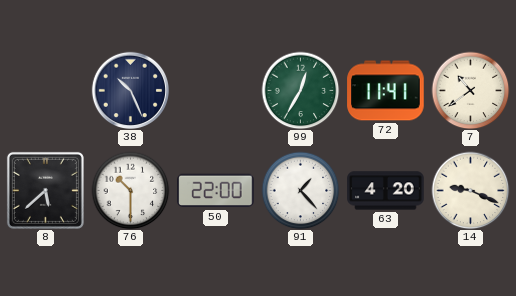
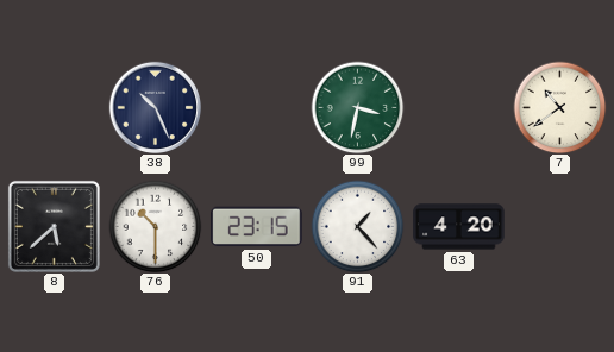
99: 12:35 -> 3:32 (357, 107)
72: 11:41 -> none (386, 91)
50: 22:00 -> 23:15 (257, 227)
14: 9:19 -> none (470, 190)
